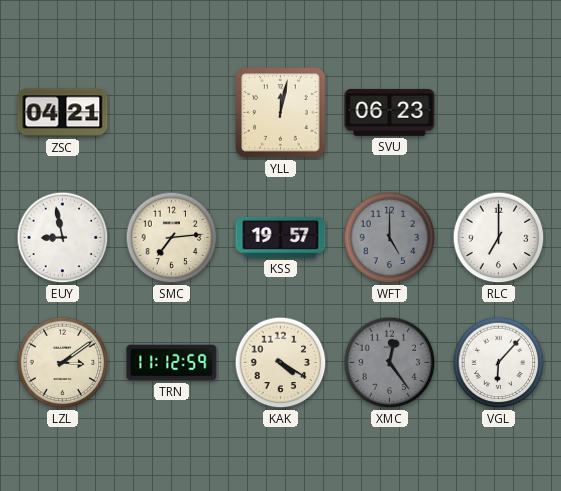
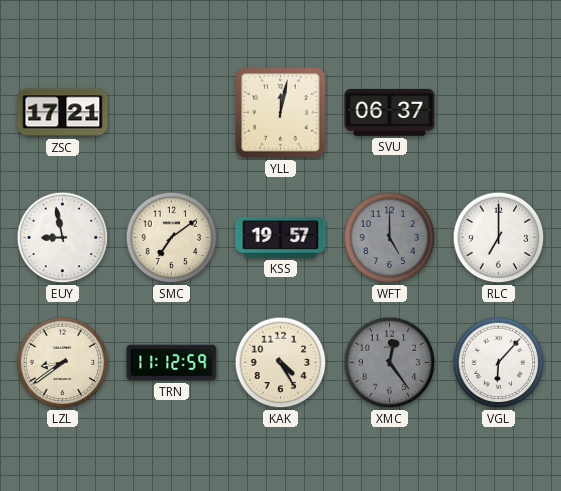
ZSC: 04:21 -> 17:21 (63, 113)
SVU: 06:23 -> 06:37 (390, 112)
SMC: 7:14 -> 7:09 (172, 238)
LZL: 3:09 -> 8:39 (63, 363)
KAK: 4:20 -> 4:25 (281, 363)
